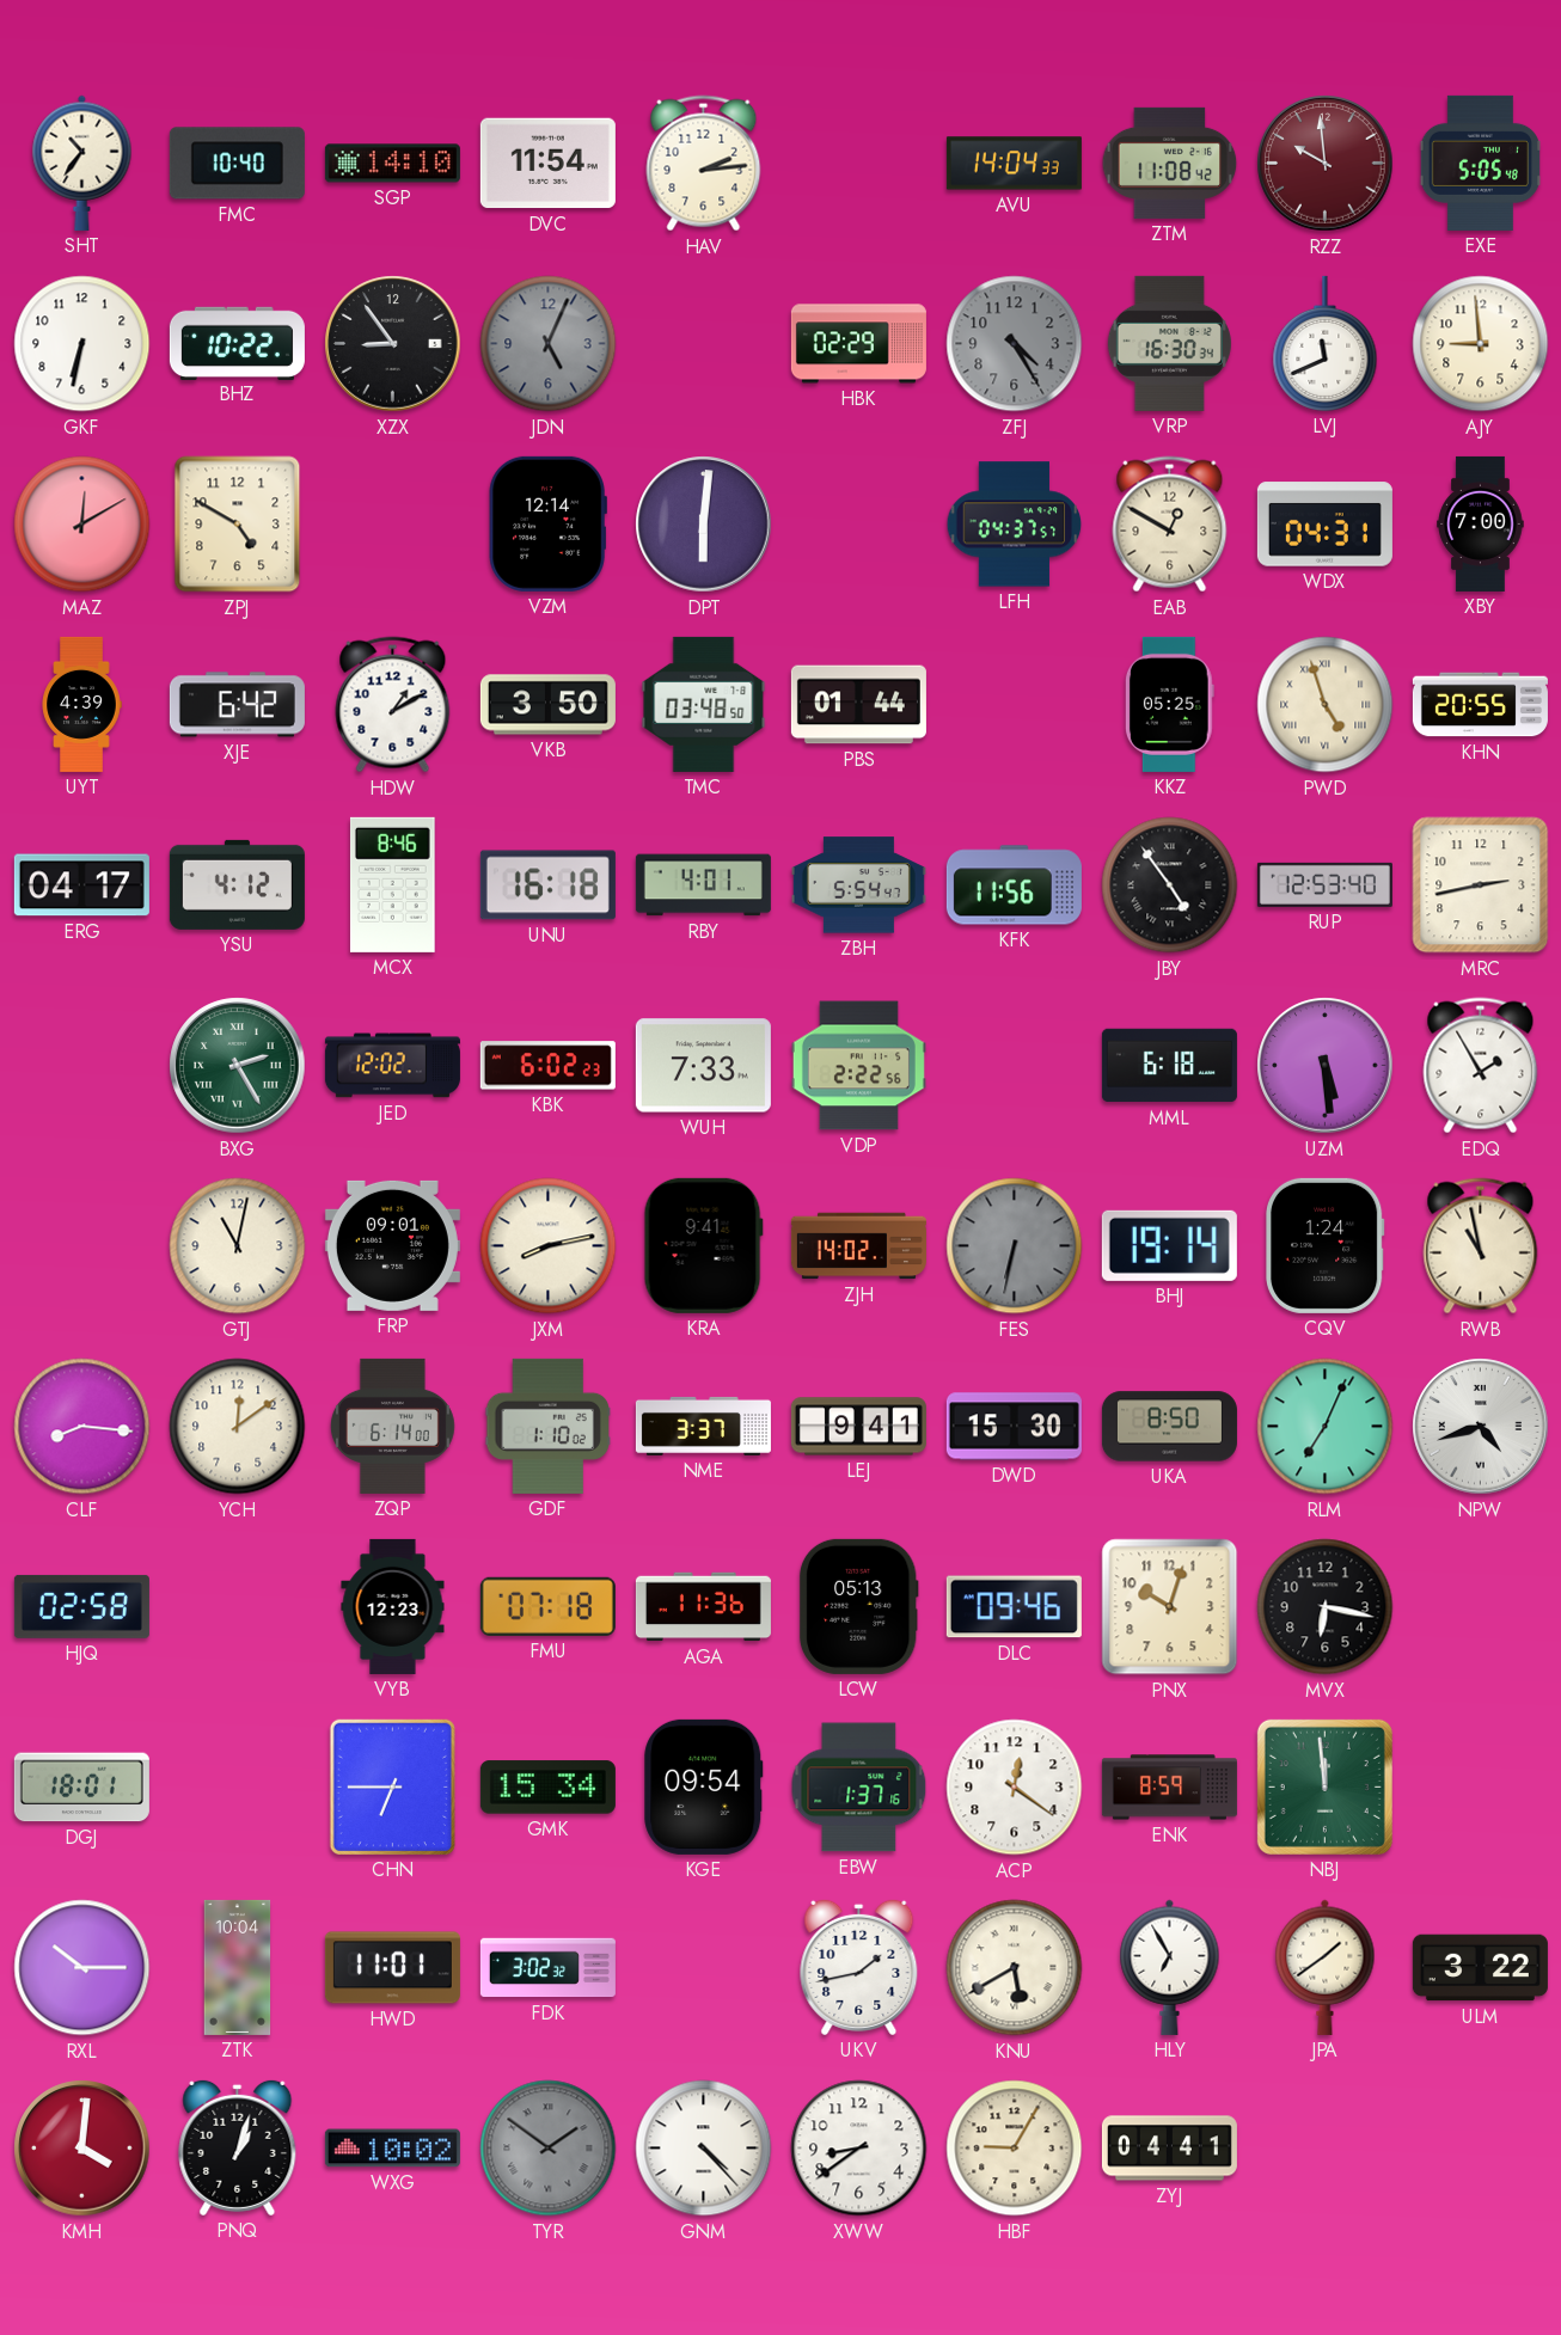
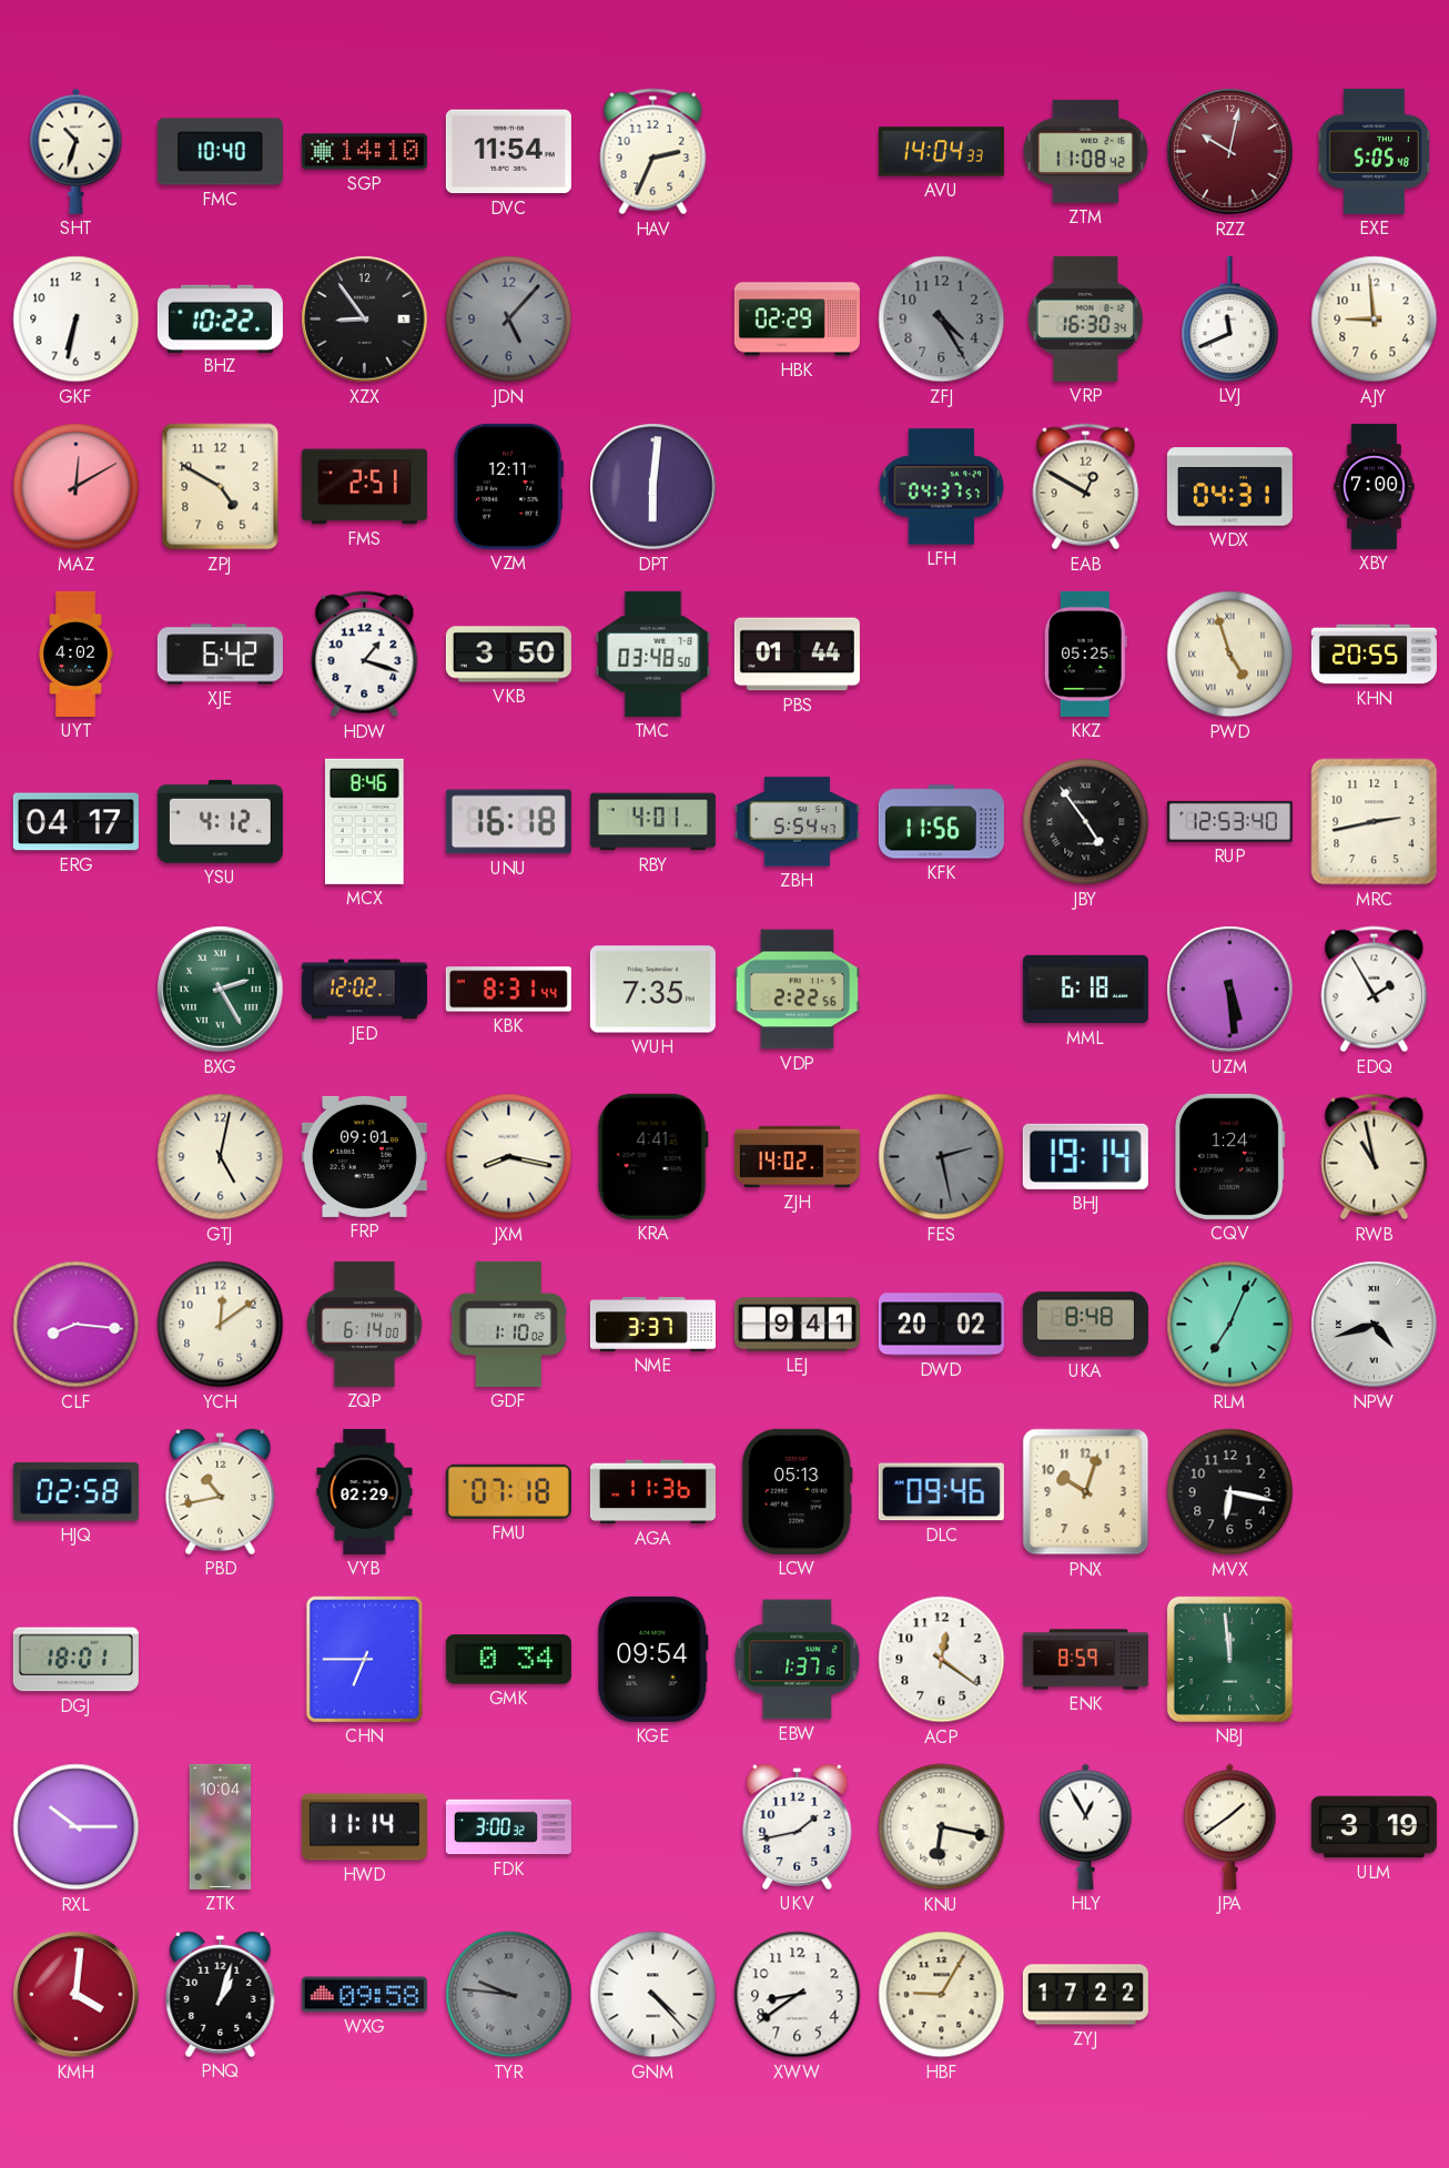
SHT: 10:36 -> 10:33 (77, 151)
HAV: 2:14 -> 2:34 (653, 152)
RZZ: 9:59 -> 10:02 (1230, 152)
JDN: 5:04 -> 5:07 (509, 320)
FMS: none -> 2:51 (364, 487)
VZM: 12:14 -> 12:11 (508, 486)
UYT: 4:39 -> 4:02 (75, 654)
HDW: 1:10 -> 1:18 (365, 655)
KBK: 6:02 -> 8:31 (508, 990)
WUH: 7:33 -> 7:35 (652, 990)
GTJ: 11:02 -> 5:02 (221, 1157)
JXM: 8:13 -> 8:17 (509, 1157)
KRA: 9:41 -> 4:41 (652, 1156)
FES: 6:32 -> 2:28 (942, 1157)
DWD: 15:30 -> 20:02 (941, 1325)
UKA: 8:50 -> 8:48 (1085, 1325)
PBD: none -> 10:43 (221, 1491)
VYB: 12:23 -> 02:29 (365, 1491)
GMK: 15:34 -> 0:34 (508, 1660)
HWD: 11:01 -> 11:14 (364, 1827)
FDK: 3:02 -> 3:00 (508, 1827)
KNU: 5:40 -> 6:17 (942, 1827)
HLY: 6:55 -> 12:55 (1086, 1826)
ULM: 3:22 -> 3:19 (1374, 1827)
WXG: 10:02 -> 09:58 (364, 1995)
TYR: 1:51 -> 9:46 (509, 1995)
ZYJ: 04:41 -> 17:22 (1085, 1995)
